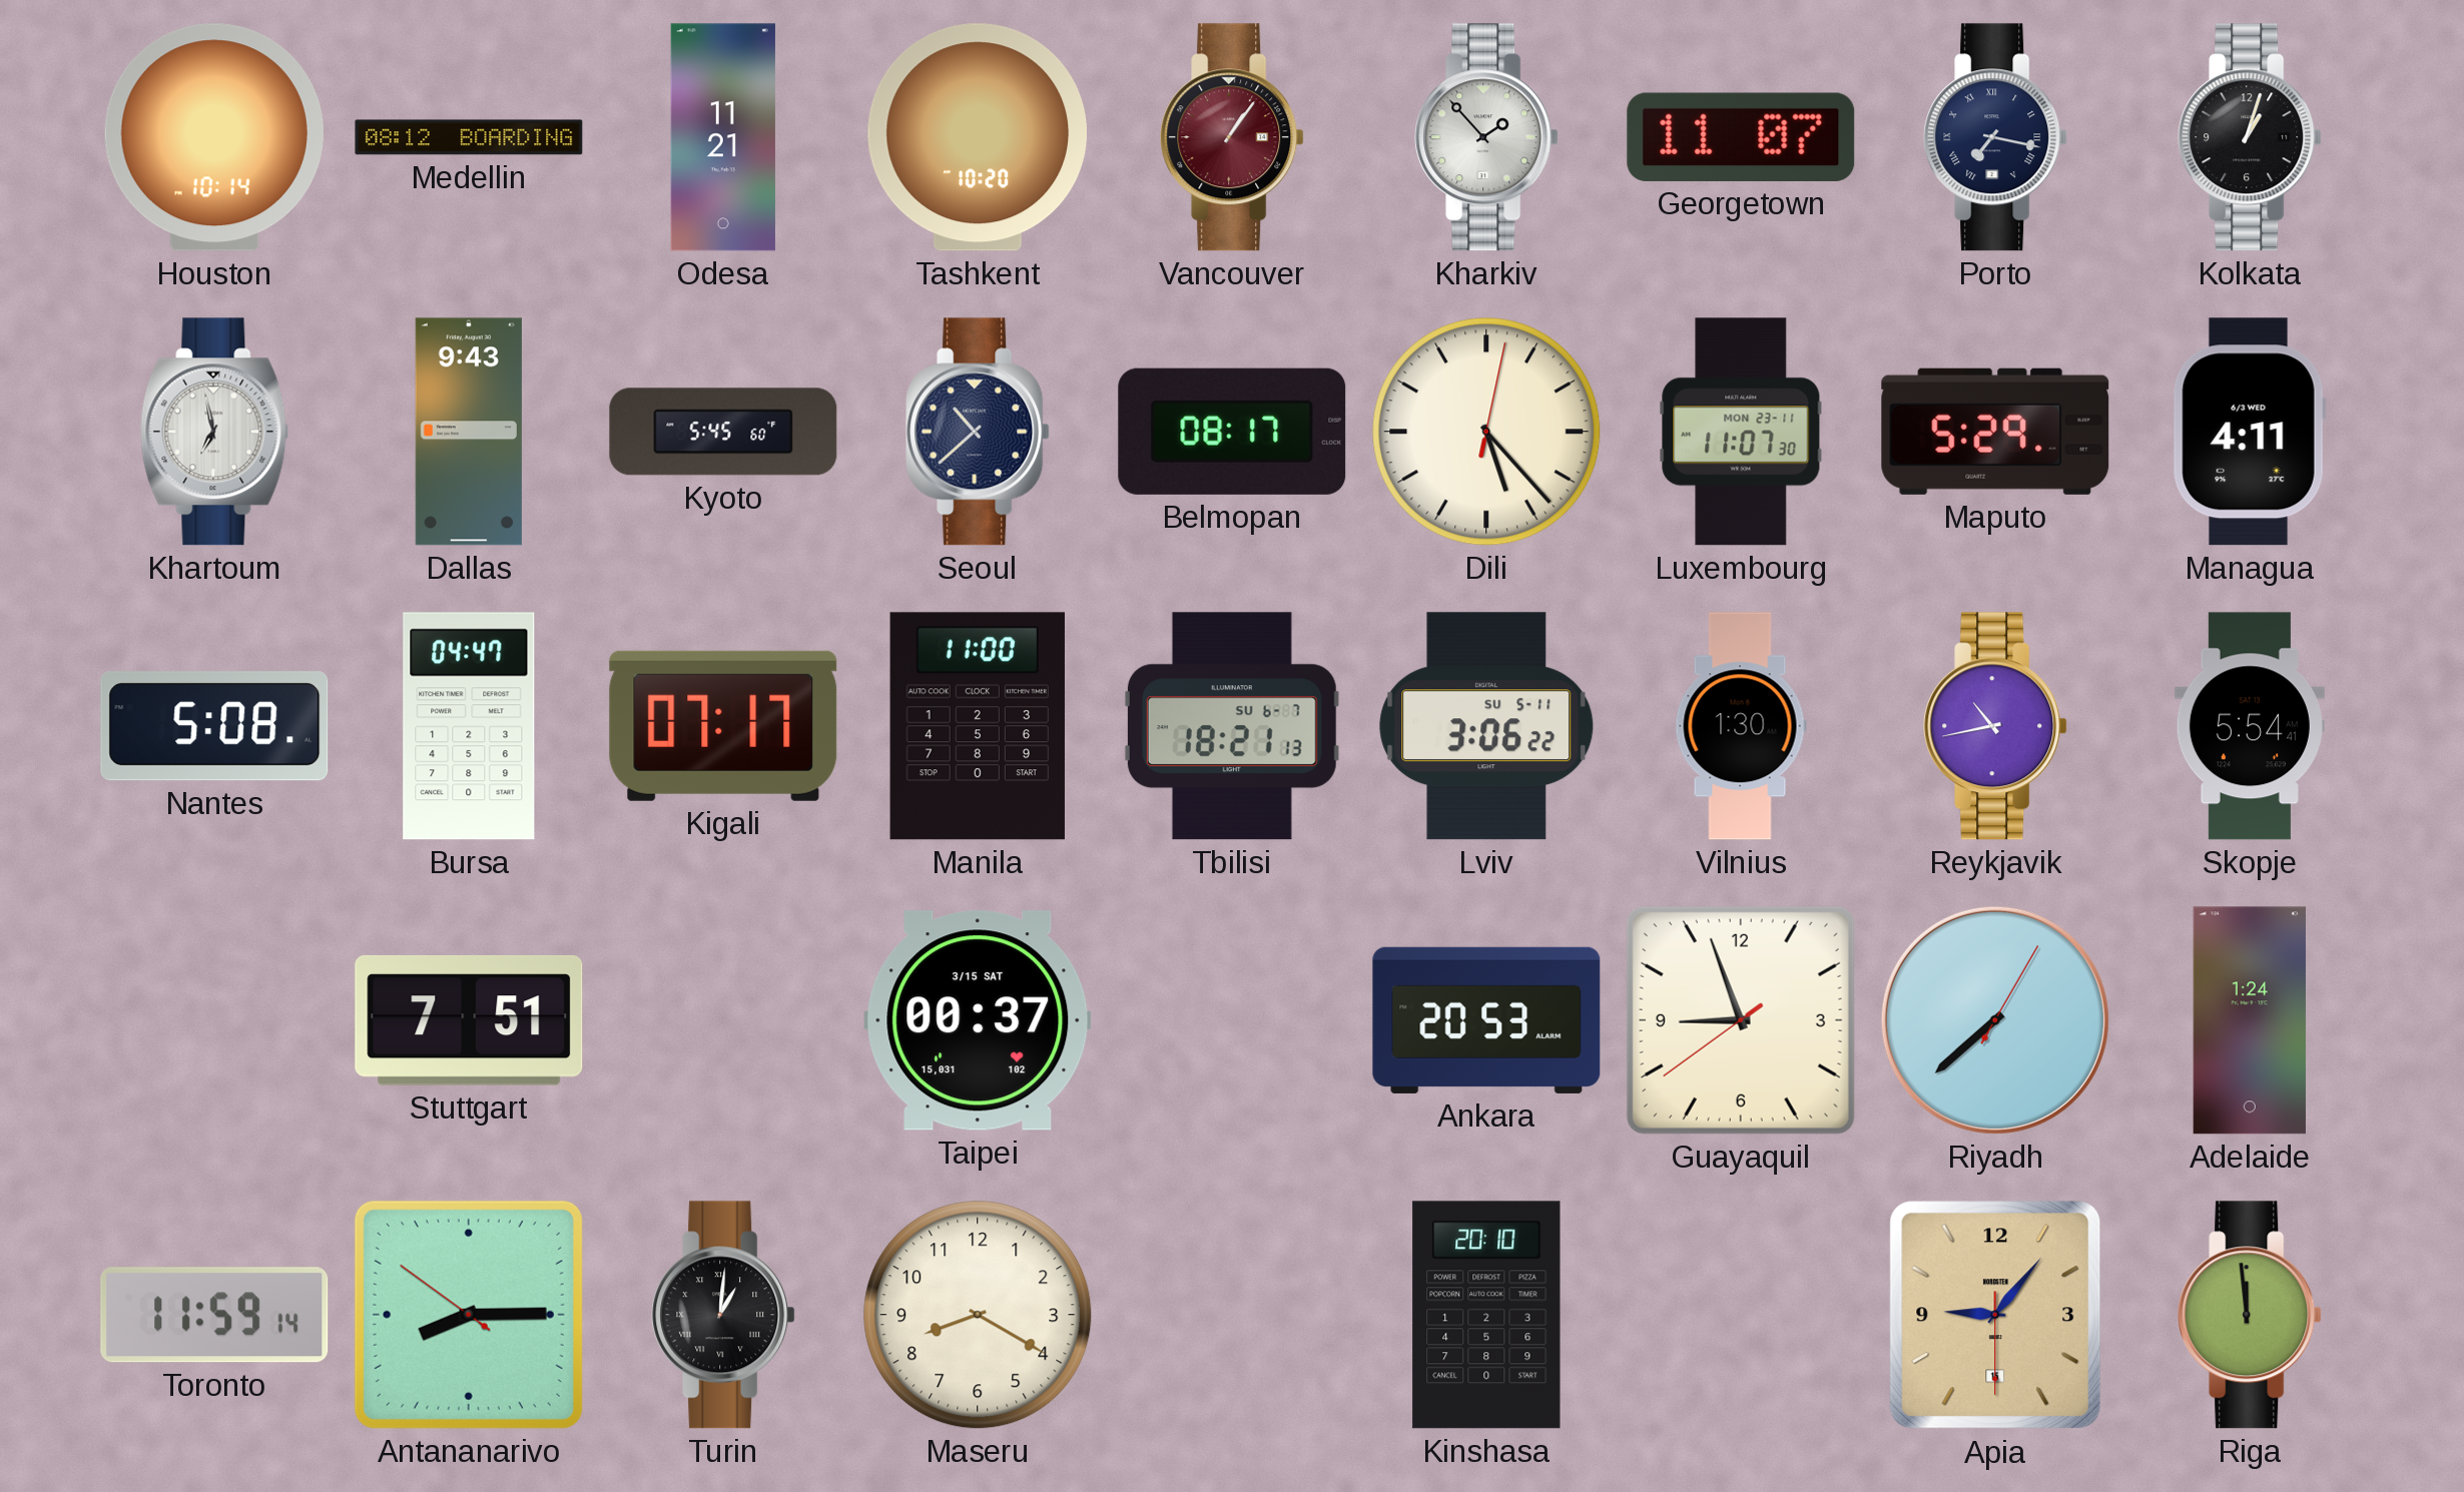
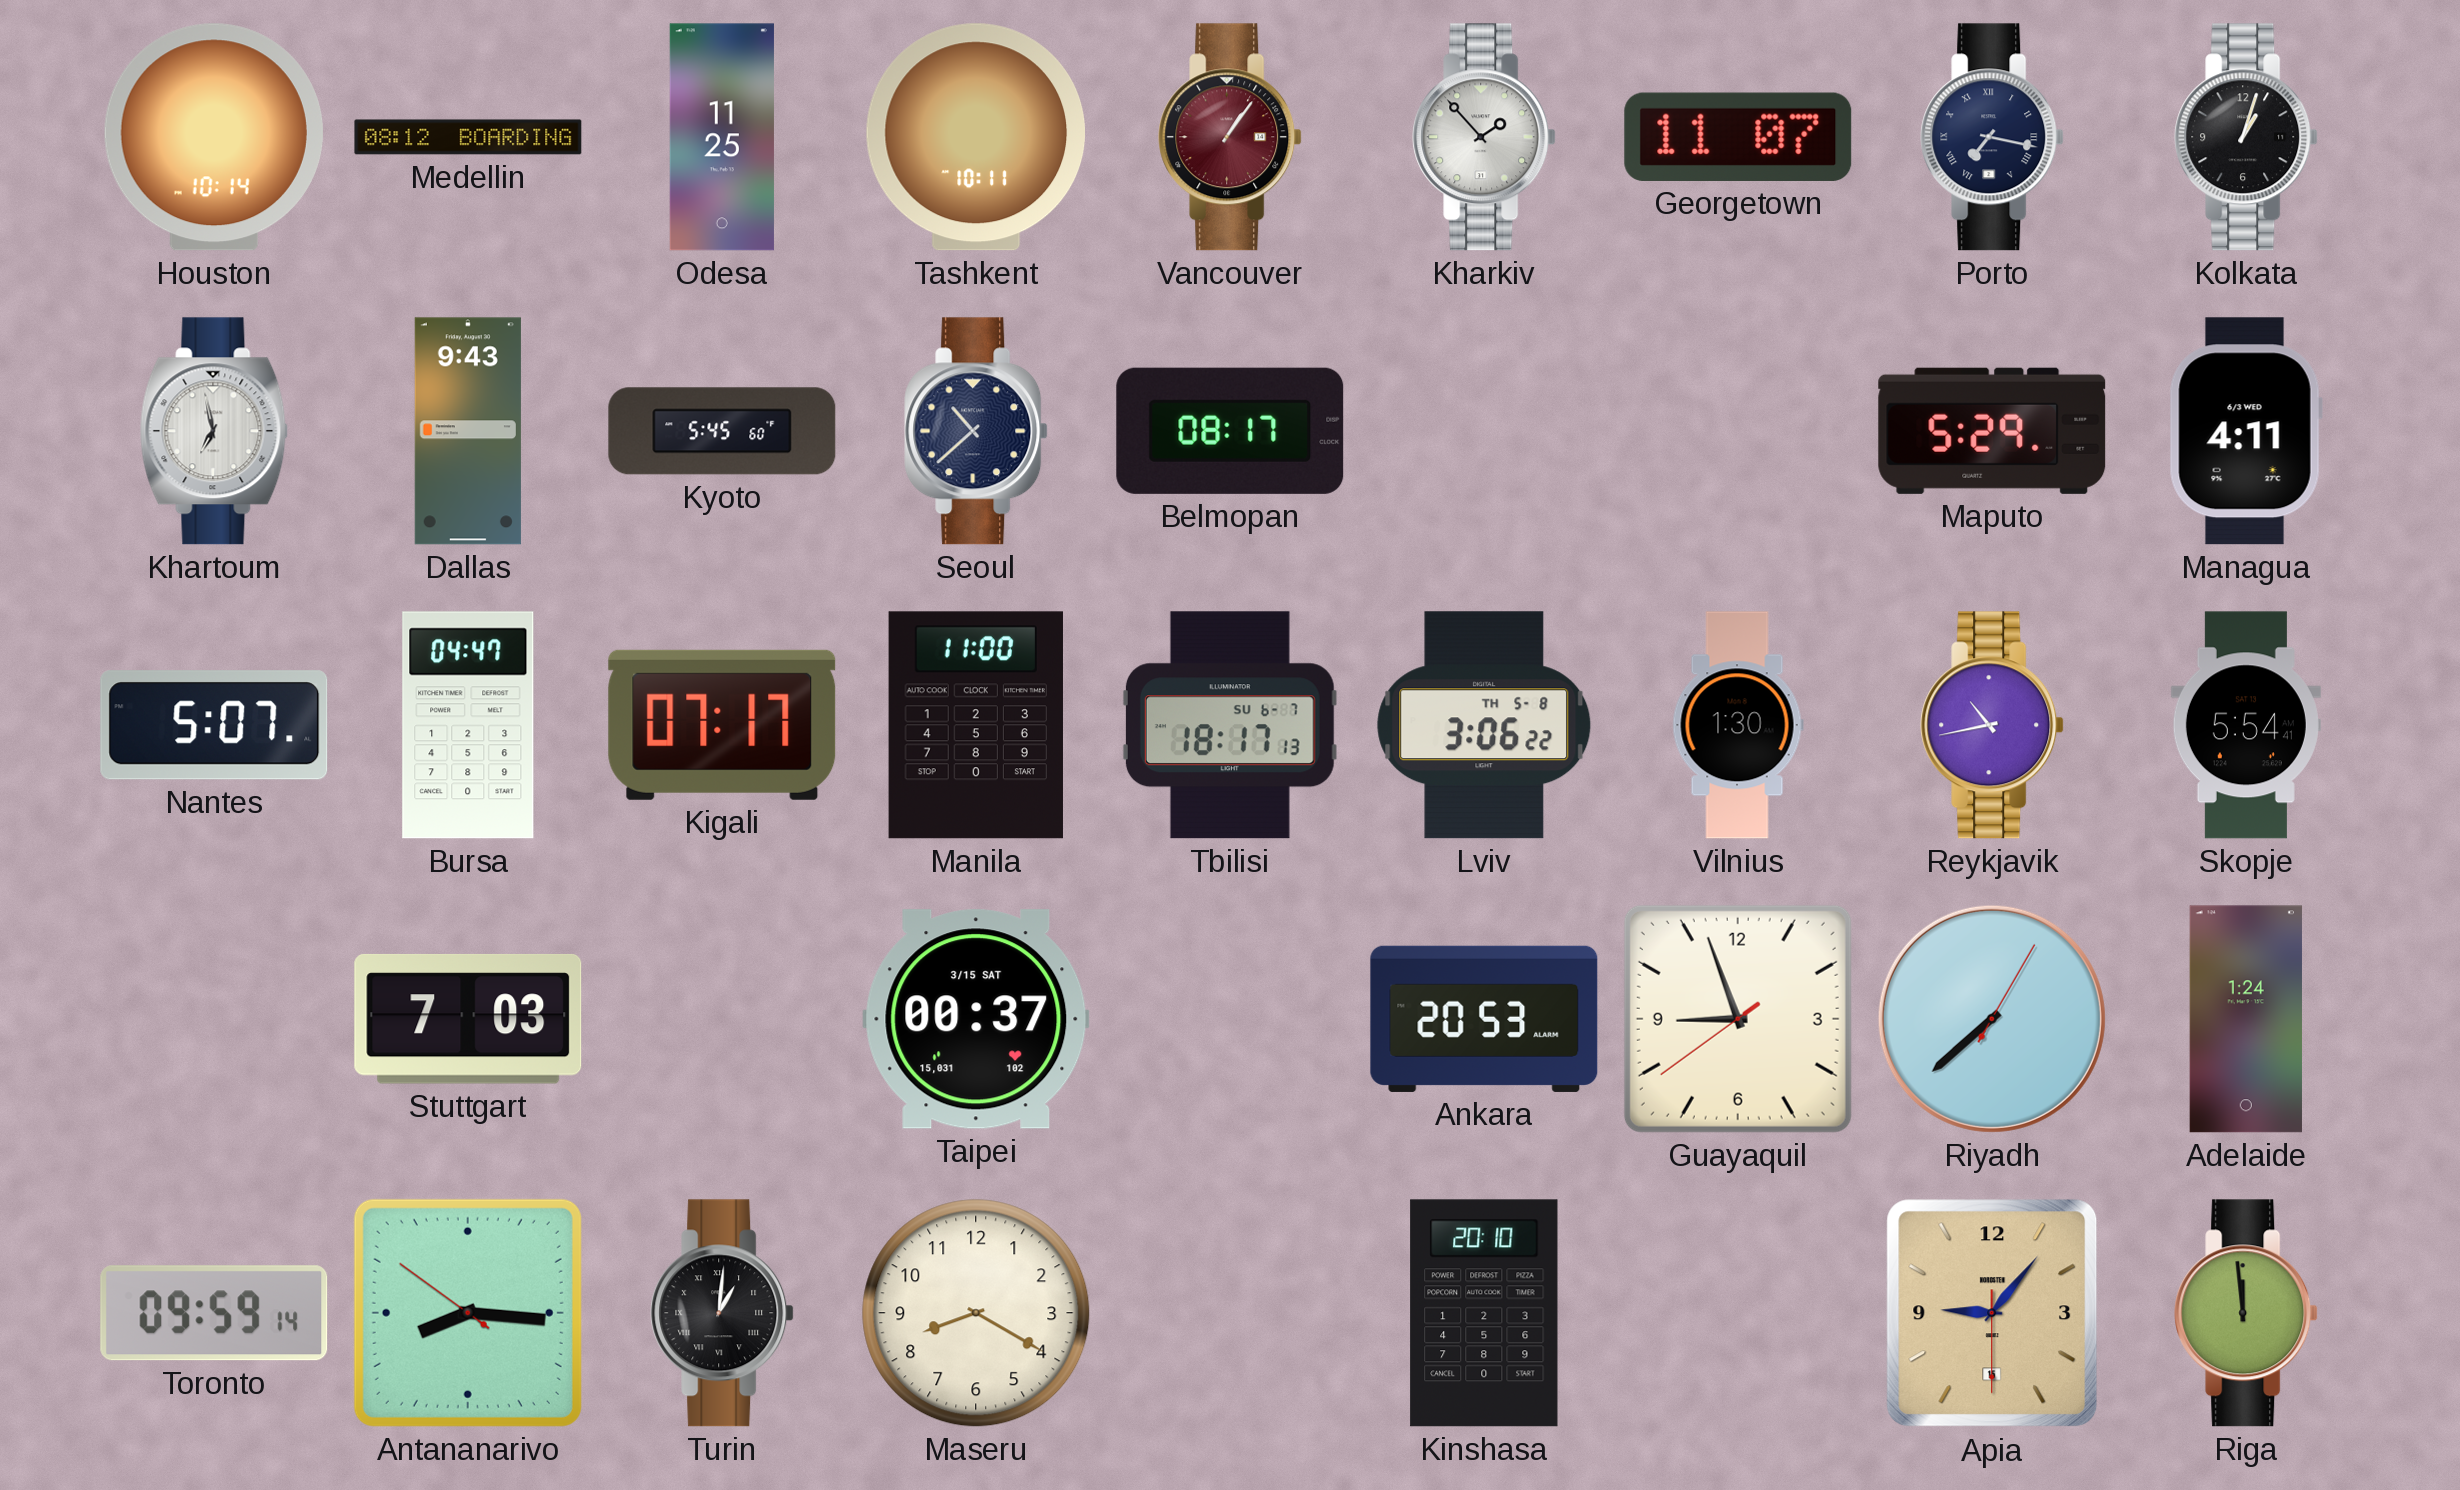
Odesa: 11:21 -> 11:25 (722, 137)
Tashkent: 10:20 -> 10:11 (975, 137)
Dili: 5:23 -> none (1486, 432)
Luxembourg: 11:07 -> none (1741, 432)
Nantes: 5:08 -> 5:07 (214, 725)
Tbilisi: 18:21 -> 18:17 (1230, 725)
Lviv date: SU 5-11 -> TH 5-8 (1484, 725)
Stuttgart: 7:51 -> 7:03 (468, 1019)
Toronto: 11:59 -> 09:59 (214, 1313)
Antananarivo: 8:14 -> 8:15 (468, 1313)
